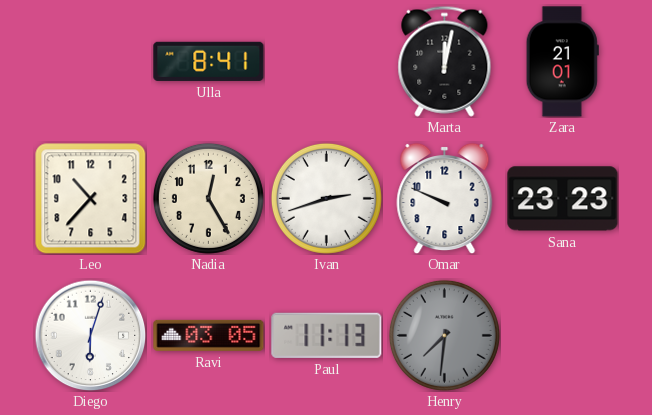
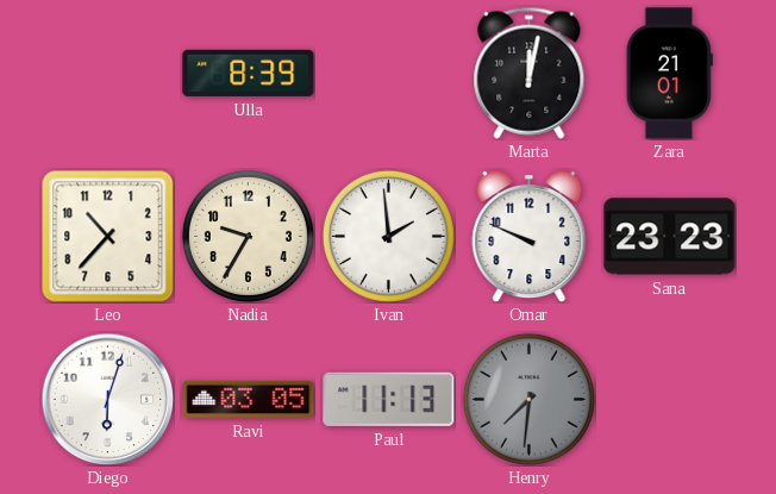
Ulla: 8:41 -> 8:39 (249, 73)
Nadia: 12:25 -> 9:35 (248, 236)
Ivan: 2:42 -> 1:59 (388, 236)
